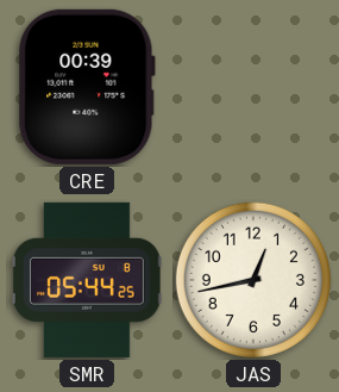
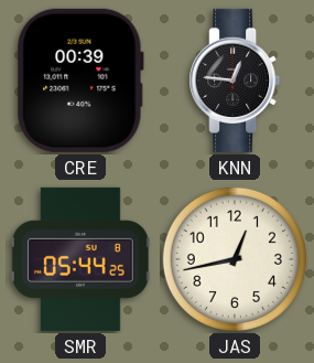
KNN: none -> 12:46 (235, 81)
